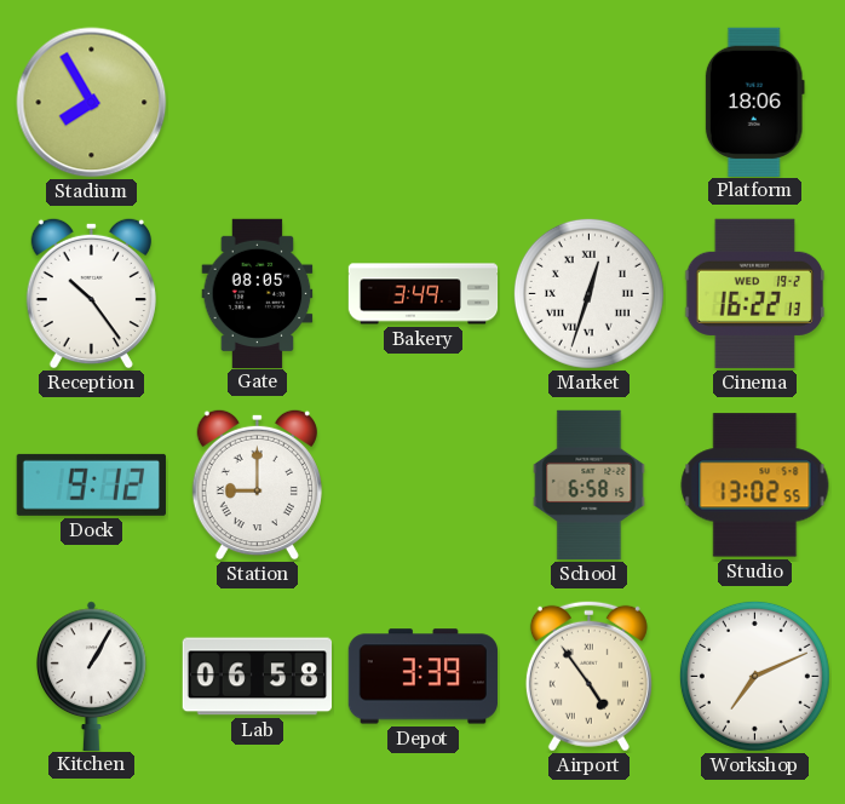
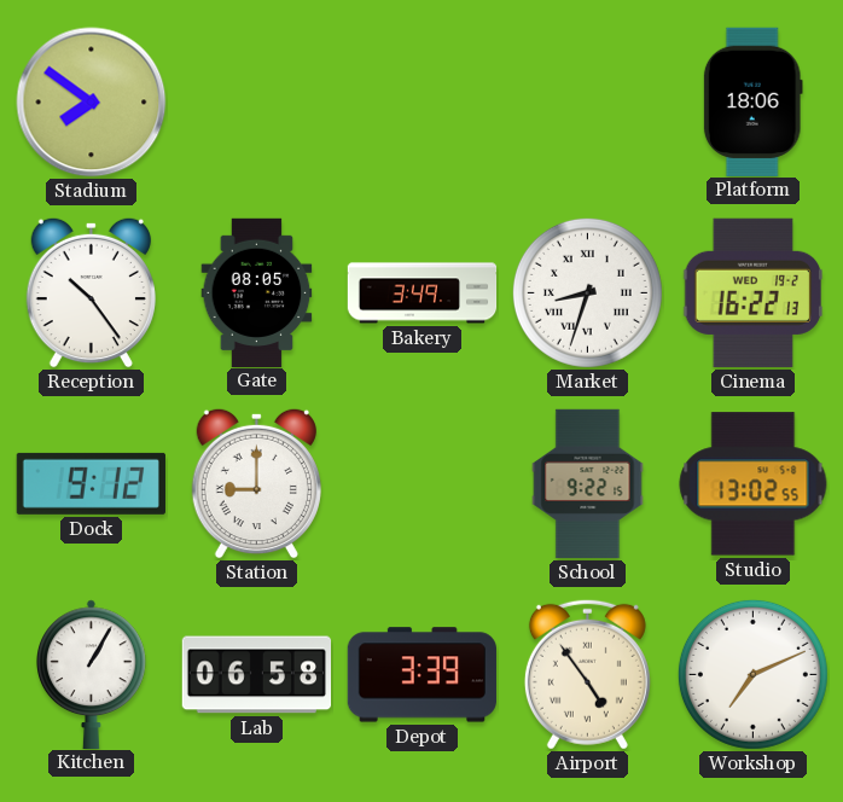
Stadium: 7:55 -> 7:51 (92, 103)
Market: 12:33 -> 8:33 (587, 292)
School: 6:58 -> 9:22 (588, 484)
